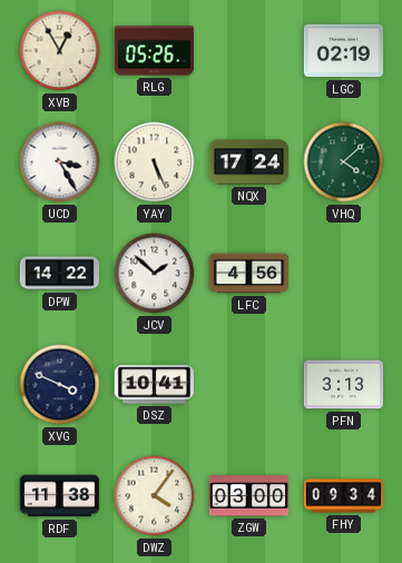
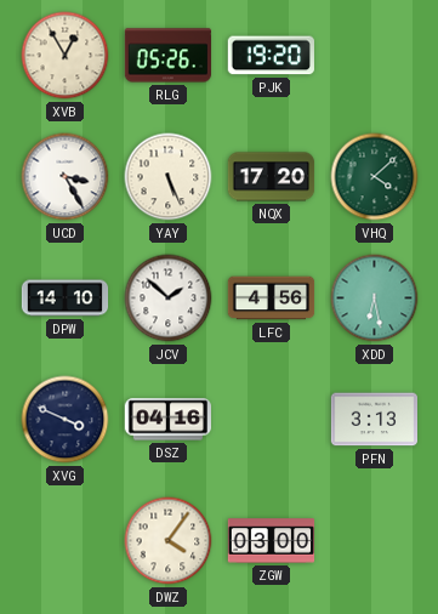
PJK: none -> 19:20 (271, 56)
LGC: 02:19 -> none (343, 51)
NQX: 17:24 -> 17:20 (272, 177)
DPW: 14:22 -> 14:10 (66, 299)
XDD: none -> 6:28 (375, 299)
DSZ: 10:41 -> 04:16 (167, 420)
RDF: 11:38 -> none (60, 496)
FHY: 09:34 -> none (344, 496)
